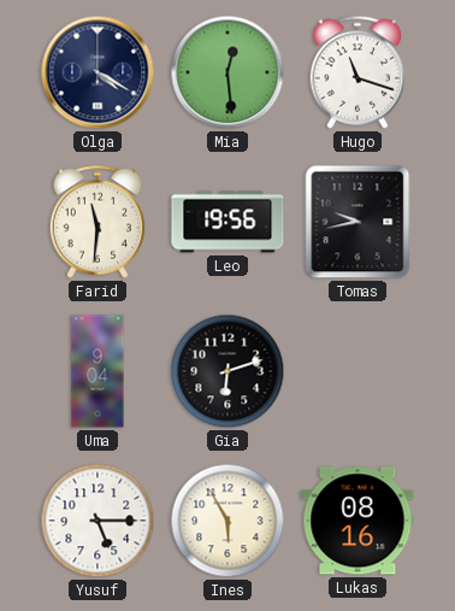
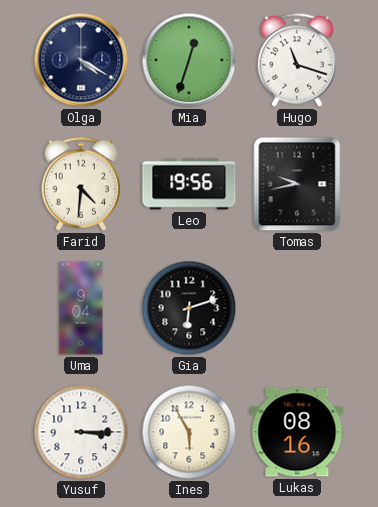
Mia: 12:29 -> 12:33 (189, 60)
Farid: 11:31 -> 4:31 (81, 184)
Yusuf: 5:15 -> 3:15 (81, 432)
